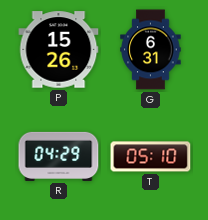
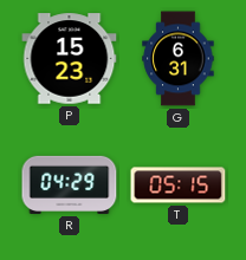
P: 15:26 -> 15:23 (70, 59)
T: 05:10 -> 05:15 (179, 186)
